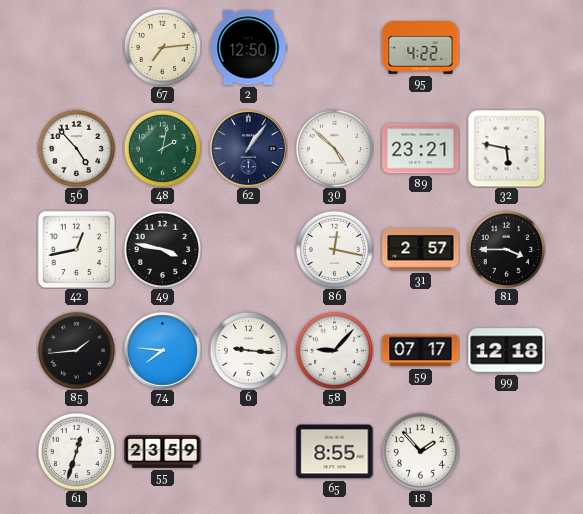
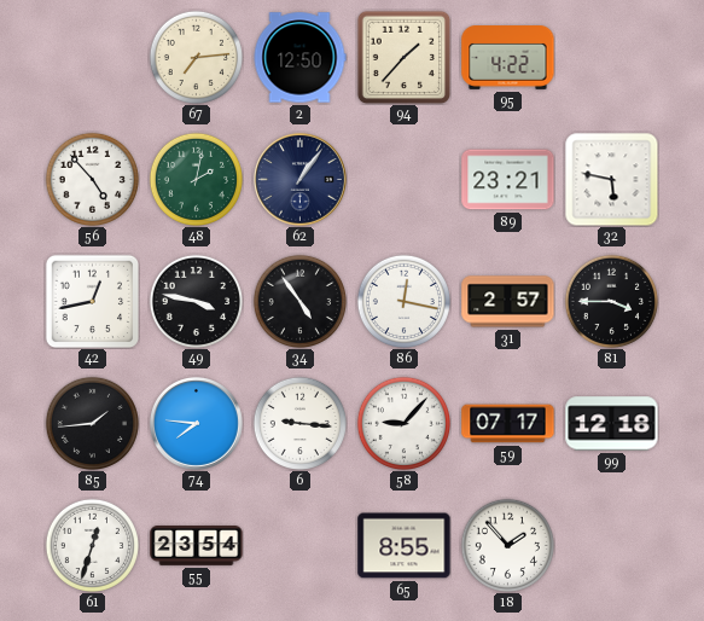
94: none -> 1:37 (403, 57)
30: 4:52 -> none (334, 148)
34: none -> 4:54 (299, 301)
55: 23:59 -> 23:54 (197, 546)
